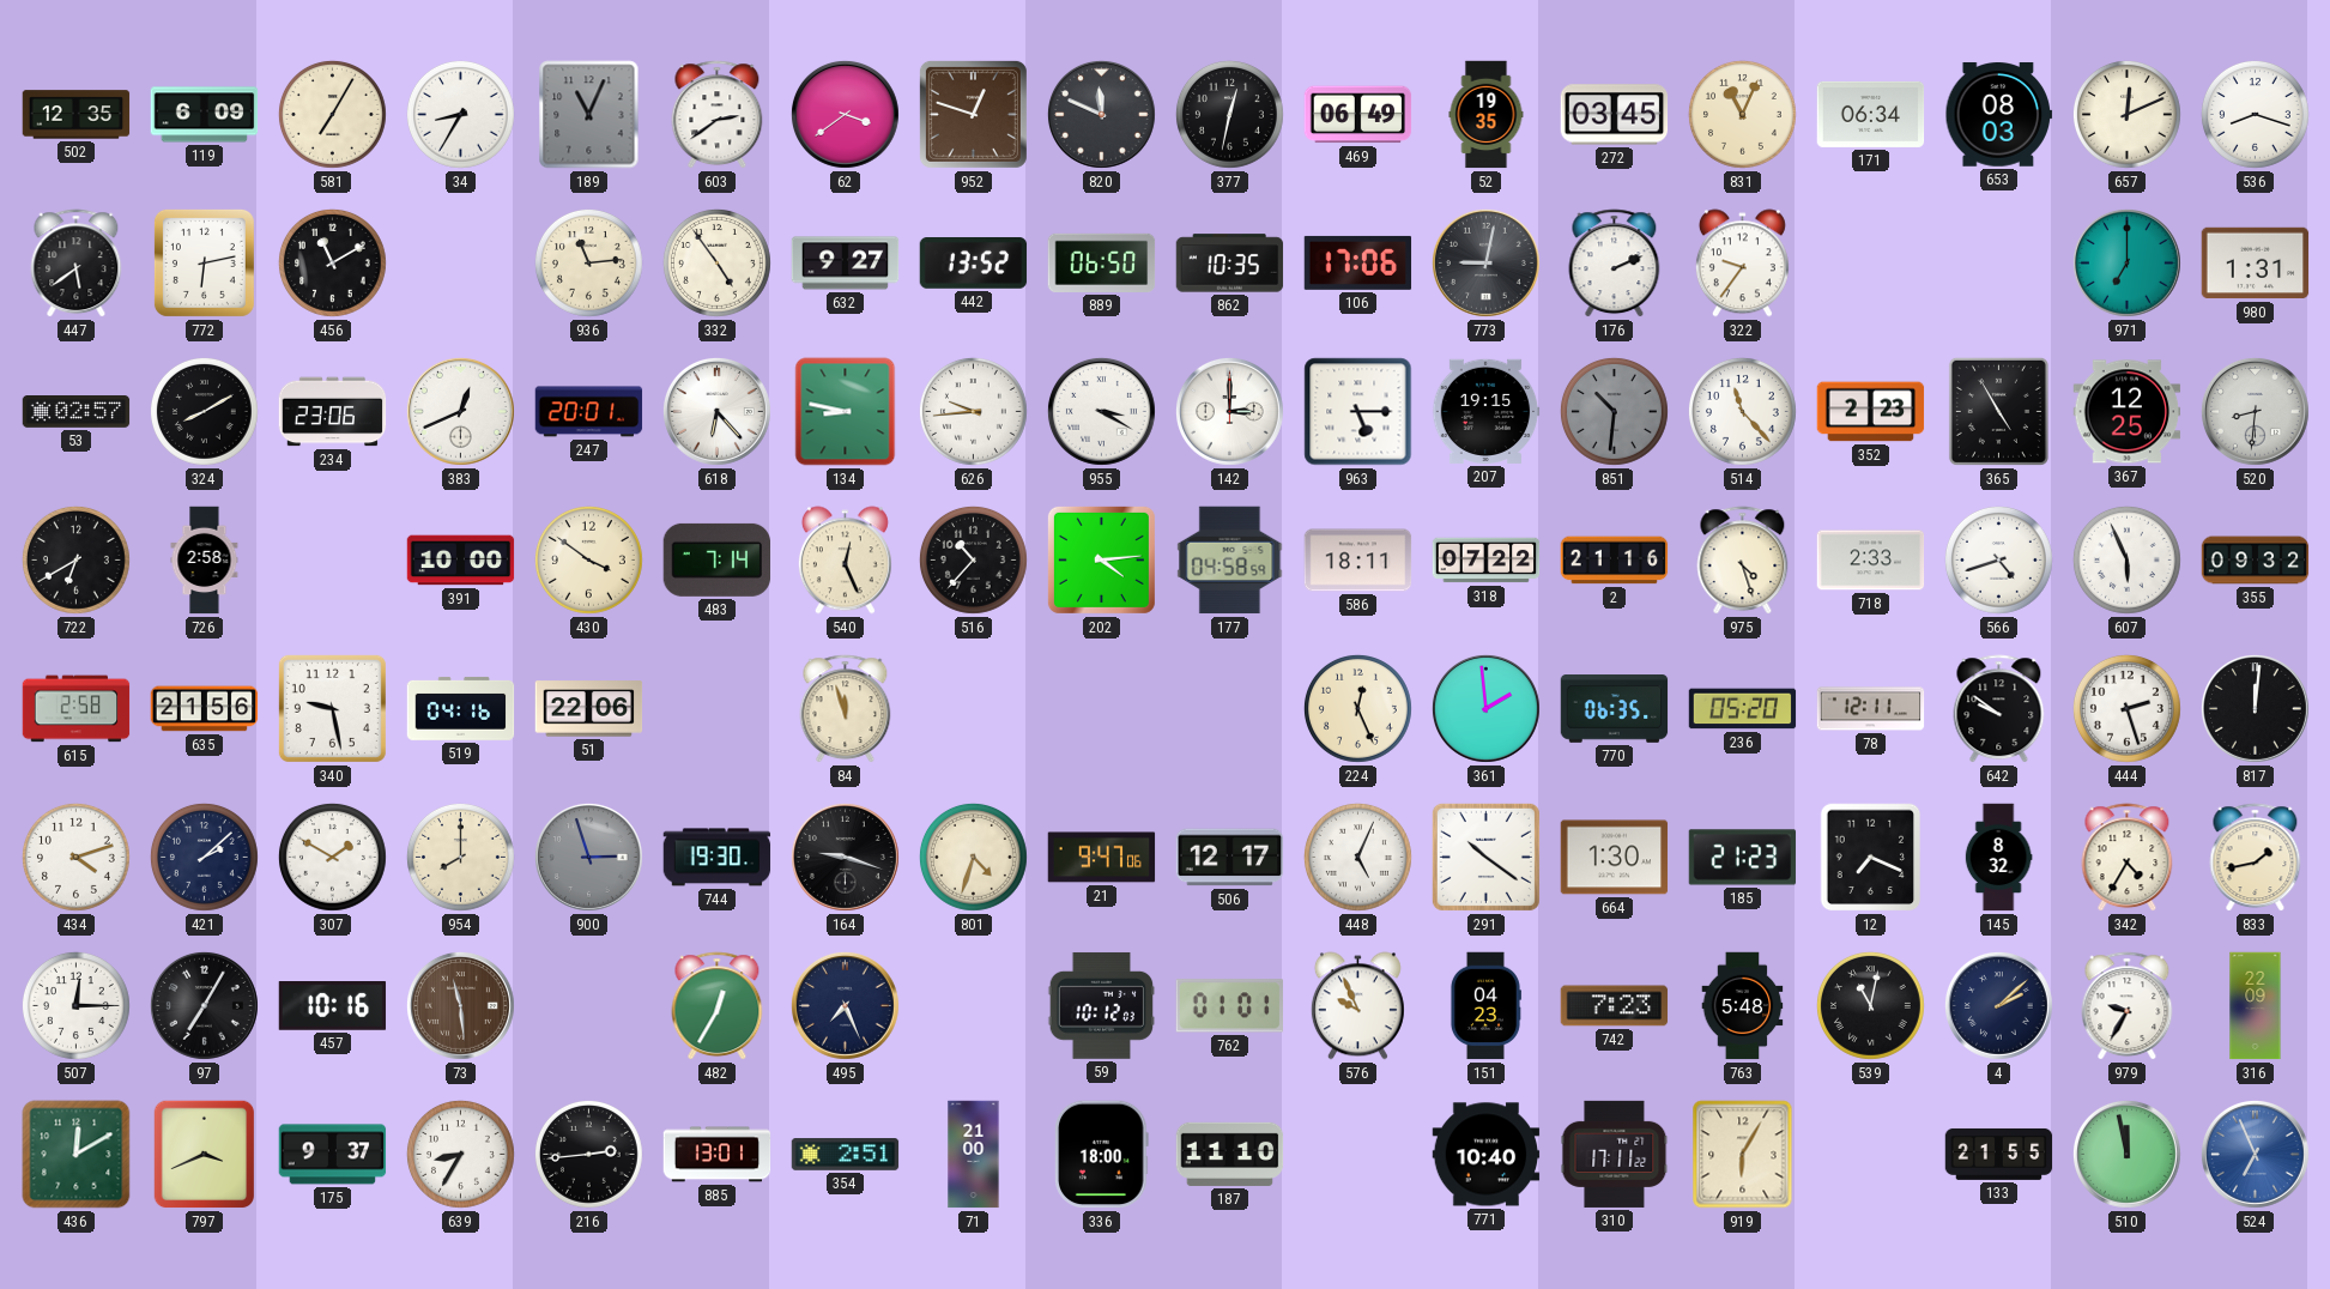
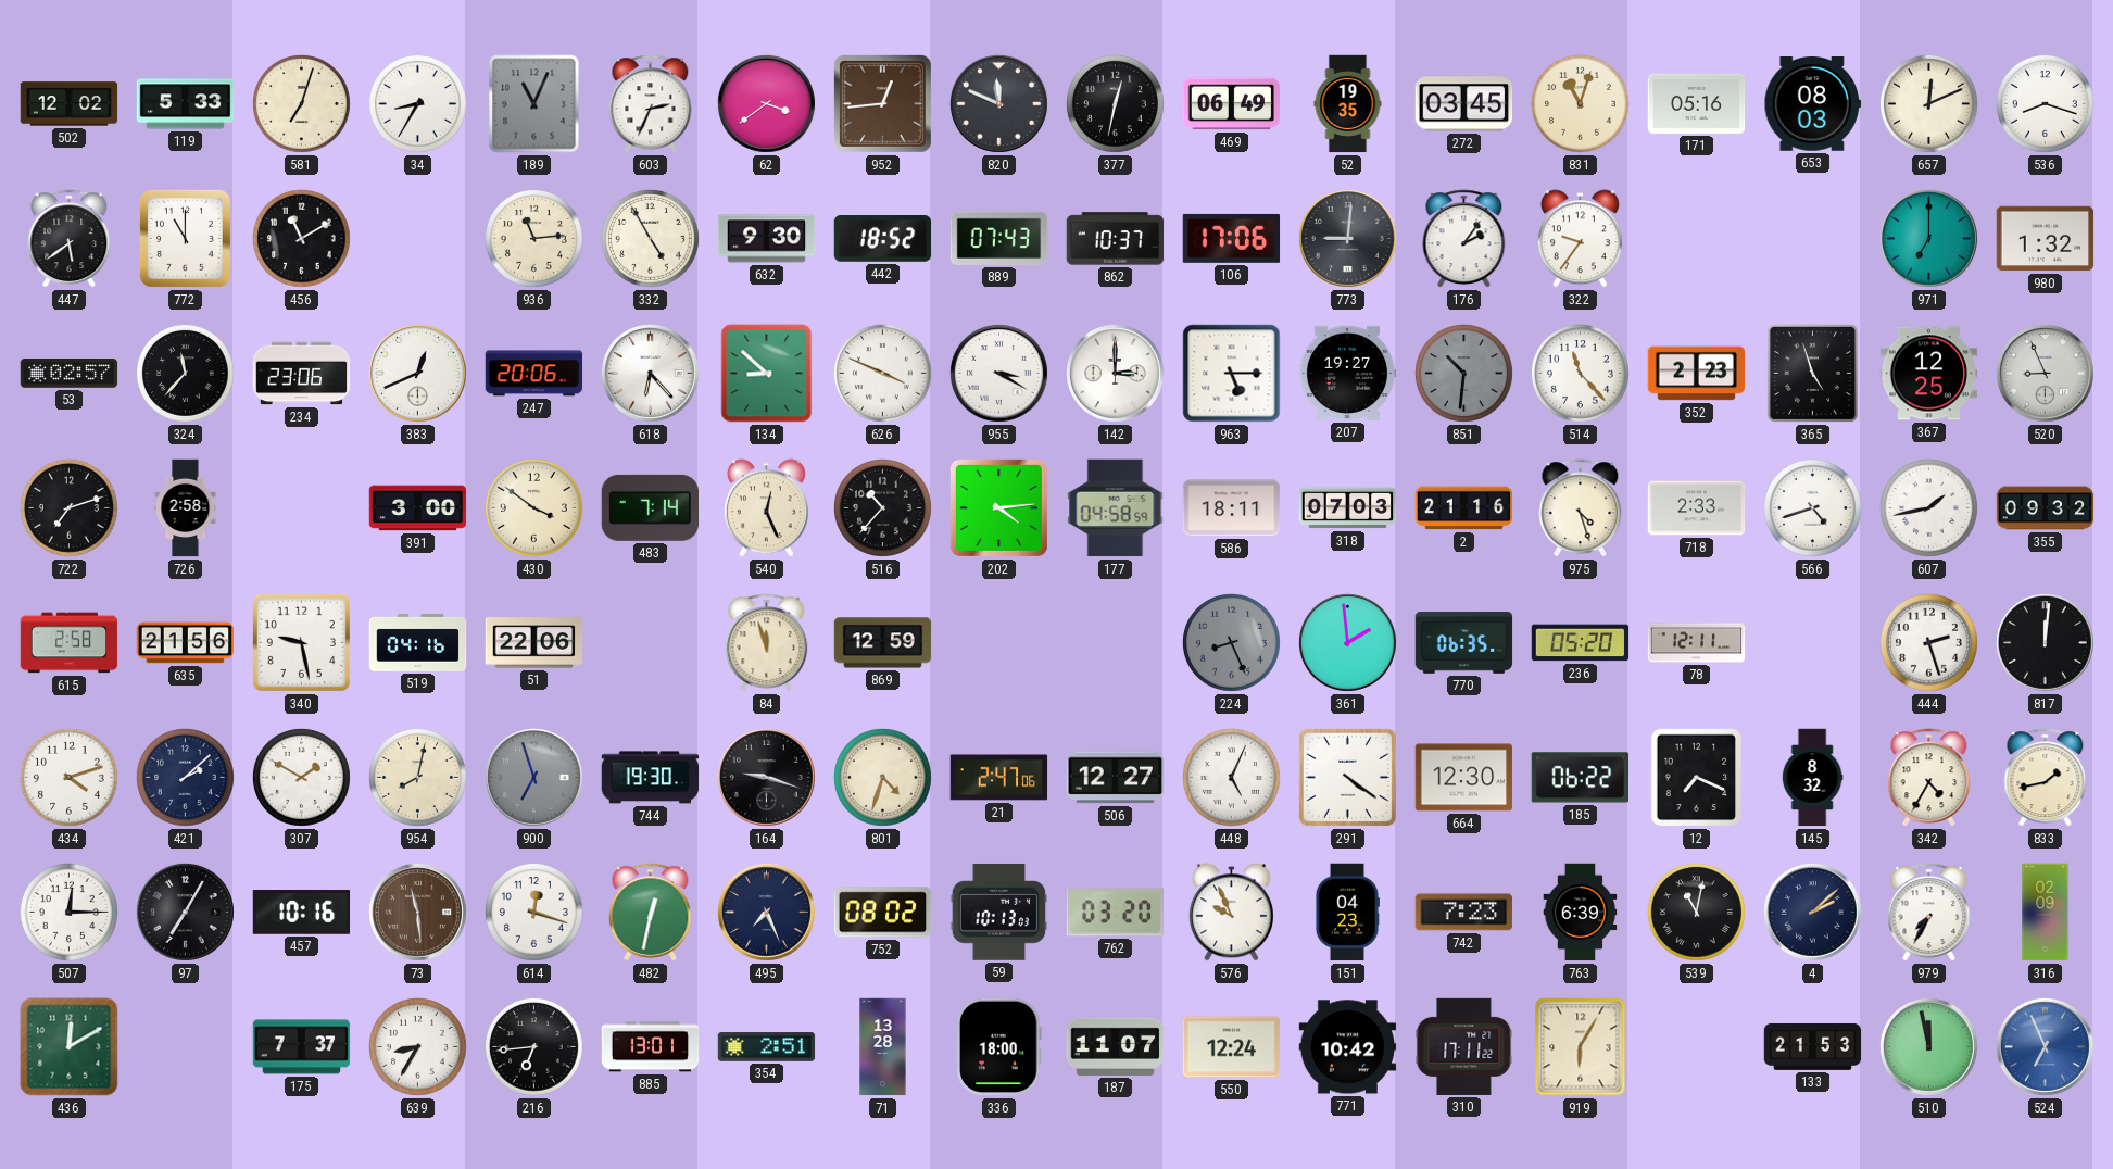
502: 12:35 -> 12:02 (70, 104)
119: 6:09 -> 5:33 (186, 104)
581: 7:05 -> 7:03 (301, 103)
603: 2:39 -> 2:34 (651, 104)
952: 12:48 -> 12:44 (882, 103)
831: 11:04 -> 11:03 (1580, 103)
171: 06:34 -> 05:16 (1697, 103)
772: 6:13 -> 11:00 (185, 238)
332: 4:54 -> 4:55 (650, 238)
632: 9:27 -> 9:30 (767, 239)
442: 13:52 -> 18:52 (883, 239)
889: 06:50 -> 07:43 (999, 238)
862: 10:35 -> 10:37 (1116, 239)
773: 9:02 -> 9:01 (1347, 238)
176: 2:11 -> 2:06 (1464, 239)
980: 1:31 -> 1:32 (2046, 239)
324: 8:10 -> 11:37 (185, 373)
247: 20:01 -> 20:06 (534, 374)
134: 8:47 -> 8:52 (767, 374)
626: 9:44 -> 3:49 (882, 373)
207: 19:15 -> 19:27 (1347, 373)
365: 4:55 -> 4:57 (1812, 373)
520: 8:31 -> 8:56 (2045, 373)
722: 6:40 -> 7:12 (68, 507)
391: 10:00 -> 3:00 (418, 508)
318: 07:22 -> 07:03 (1348, 508)
607: 5:56 -> 1:43 (1928, 507)
869: none -> 12:59 (883, 643)
224: 12:26 -> 8:26 (1231, 642)
224 dial: cream -> grey (1231, 642)
642: 9:51 -> none (1999, 709)
954: 8:00 -> 8:02 (417, 777)
900: 2:57 -> 6:57 (533, 777)
21: 9:47 -> 2:47 (999, 778)
506: 12:17 -> 12:27 (1116, 778)
291: 10:21 -> 4:21 (1347, 777)
664: 1:30 -> 12:30 (1464, 778)
185: 21:23 -> 06:22 (1581, 778)
614: none -> 12:18 (533, 912)
482: 12:35 -> 12:32 (651, 913)
752: none -> 08:02 (883, 913)
59: 10:12 -> 10:13 (999, 912)
762: 01:01 -> 03:20 (1115, 913)
763: 5:48 -> 6:39 (1581, 913)
979: 9:35 -> 7:35 (1929, 913)
316: 22:09 -> 02:09 (2046, 913)
797: 3:41 -> none (205, 1155)
175: 9:37 -> 7:37 (302, 1047)
216: 2:44 -> 6:44 (533, 1046)
71: 21:00 -> 13:28 (883, 1047)
187: 11:10 -> 11:07 (1116, 1046)
550: none -> 12:24 (1232, 1047)
771: 10:40 -> 10:42 (1348, 1047)
133: 21:55 -> 21:53 (1813, 1046)
